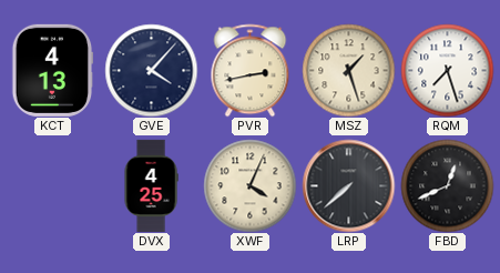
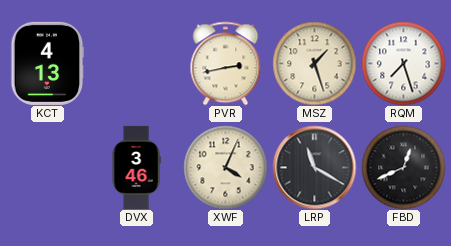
GVE: 4:07 -> none (151, 70)
DVX: 4:25 -> 3:46 (136, 167)
LRP: 7:38 -> 11:20 (314, 167)
